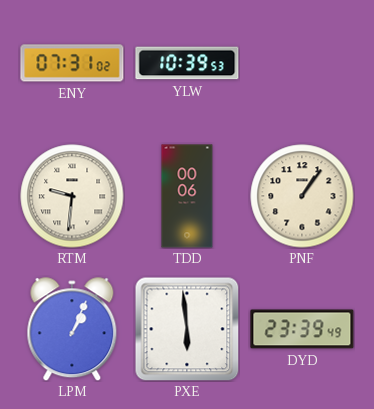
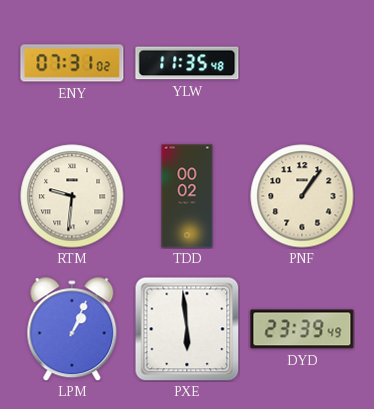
YLW: 10:39 -> 11:35 (187, 63)
TDD: 00:06 -> 00:02 (187, 196)
